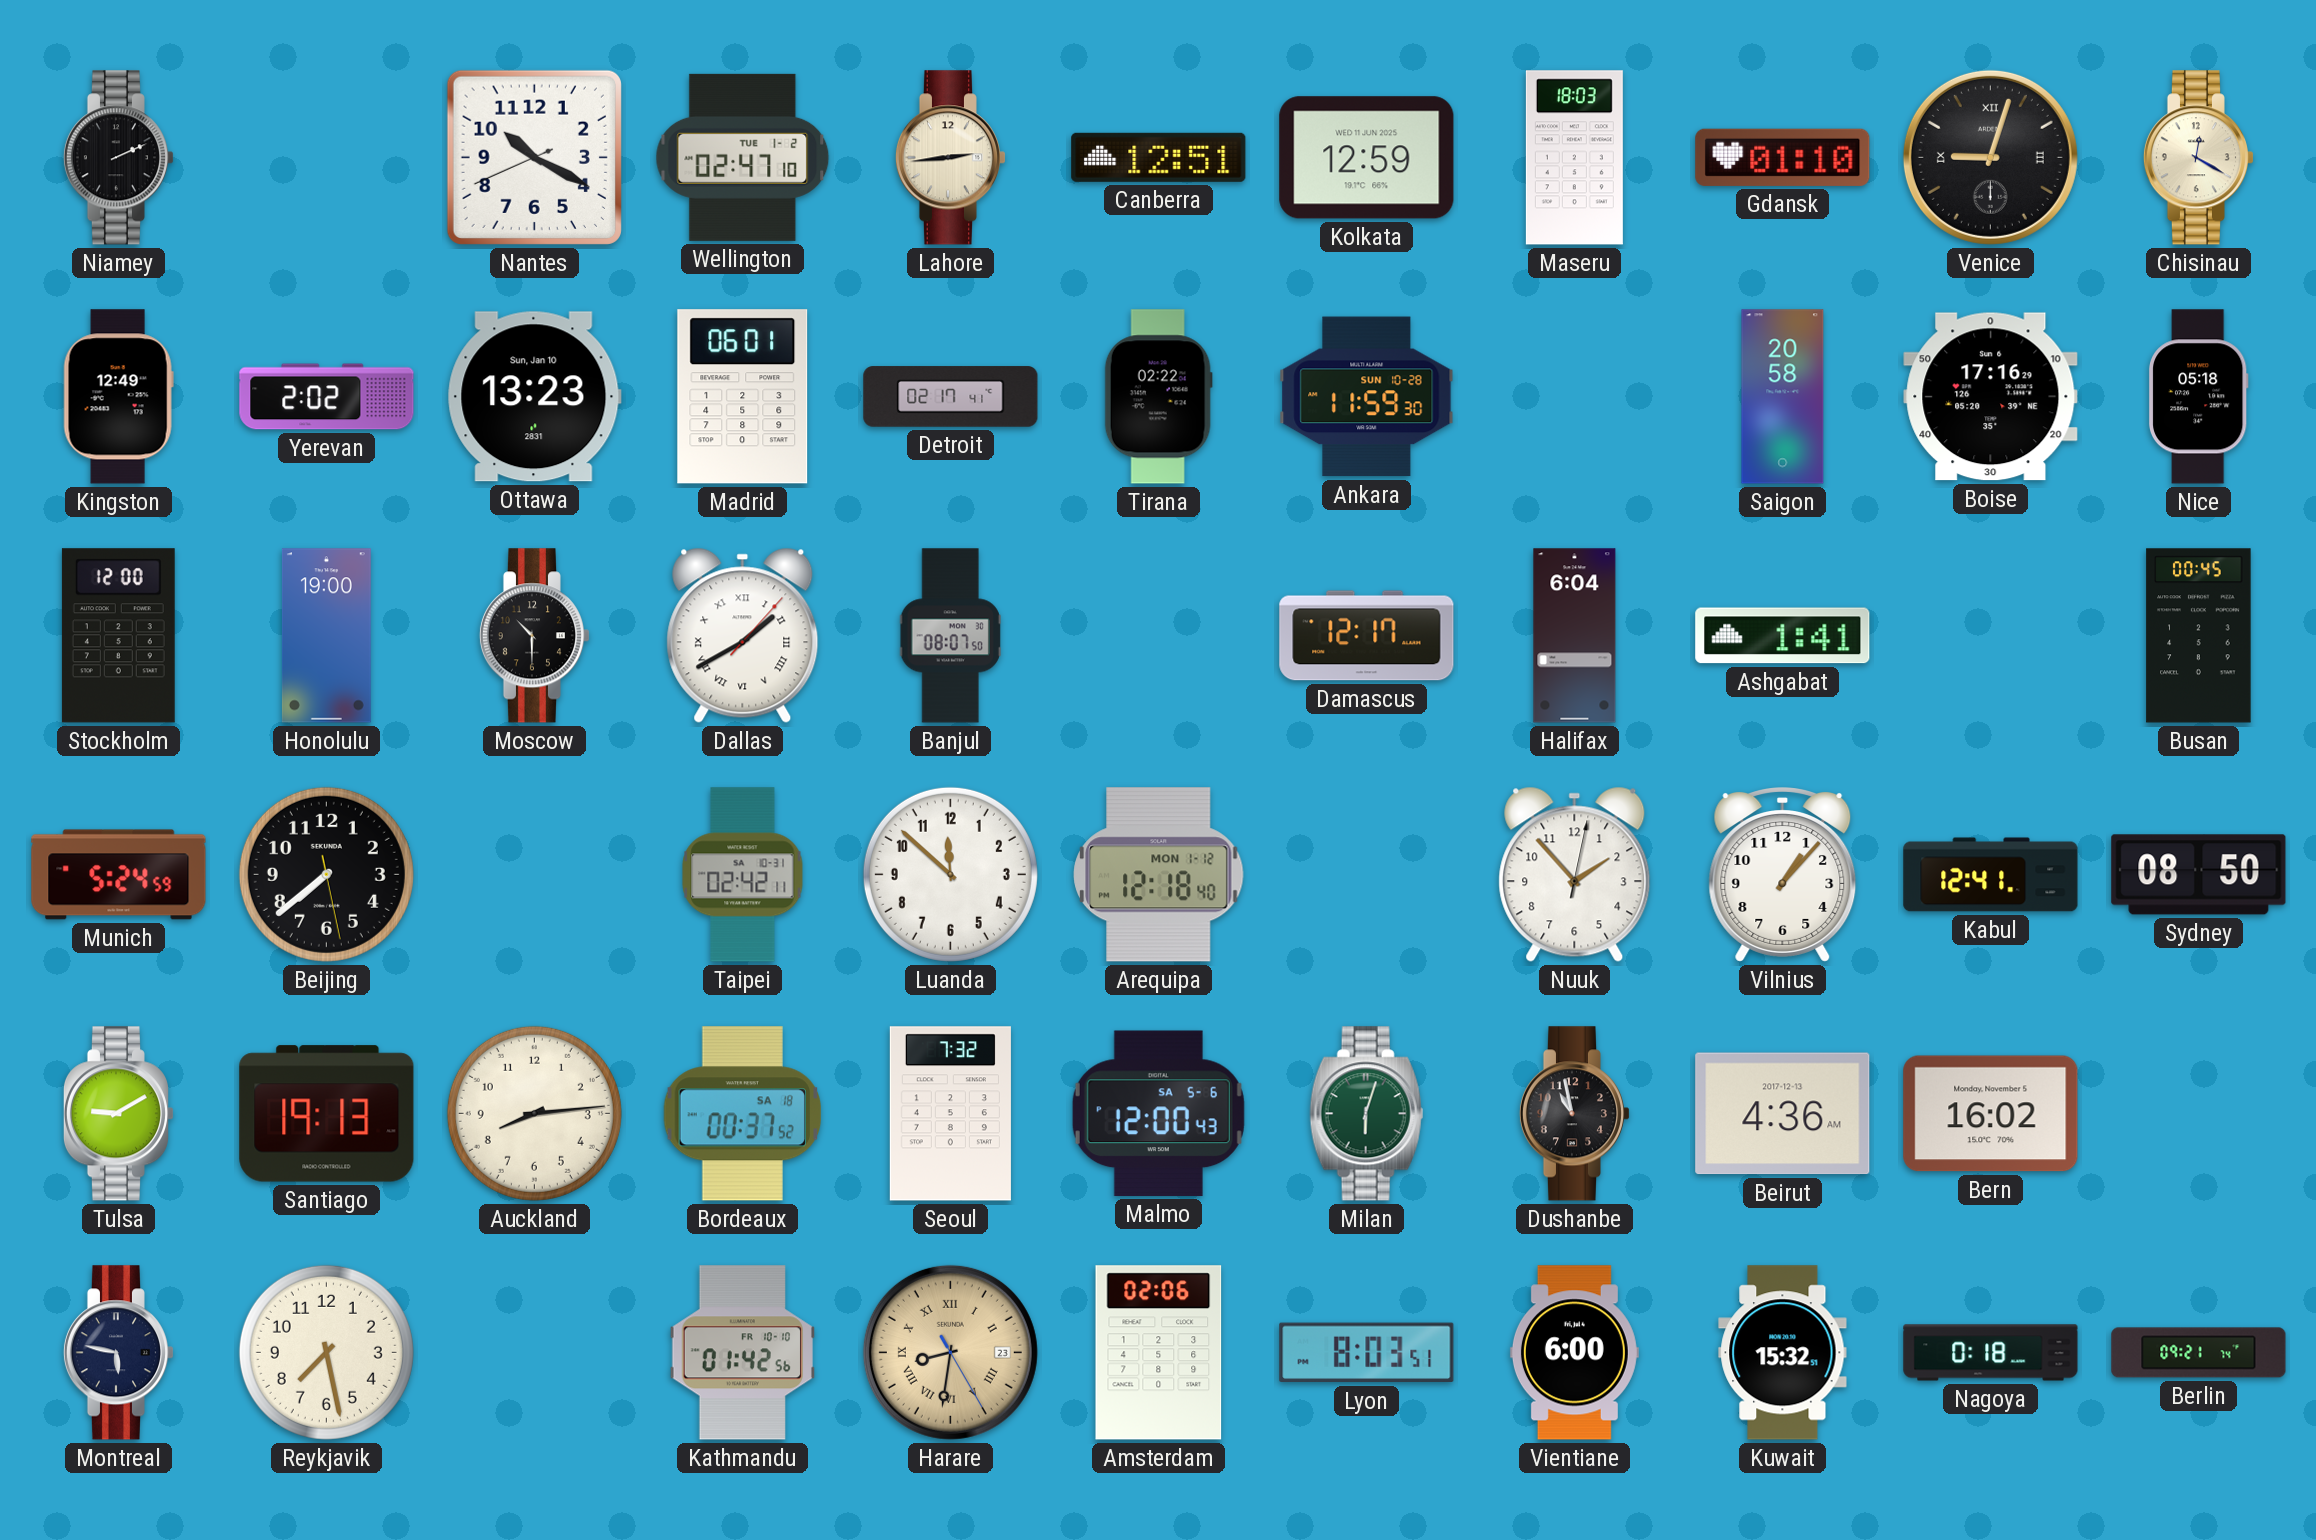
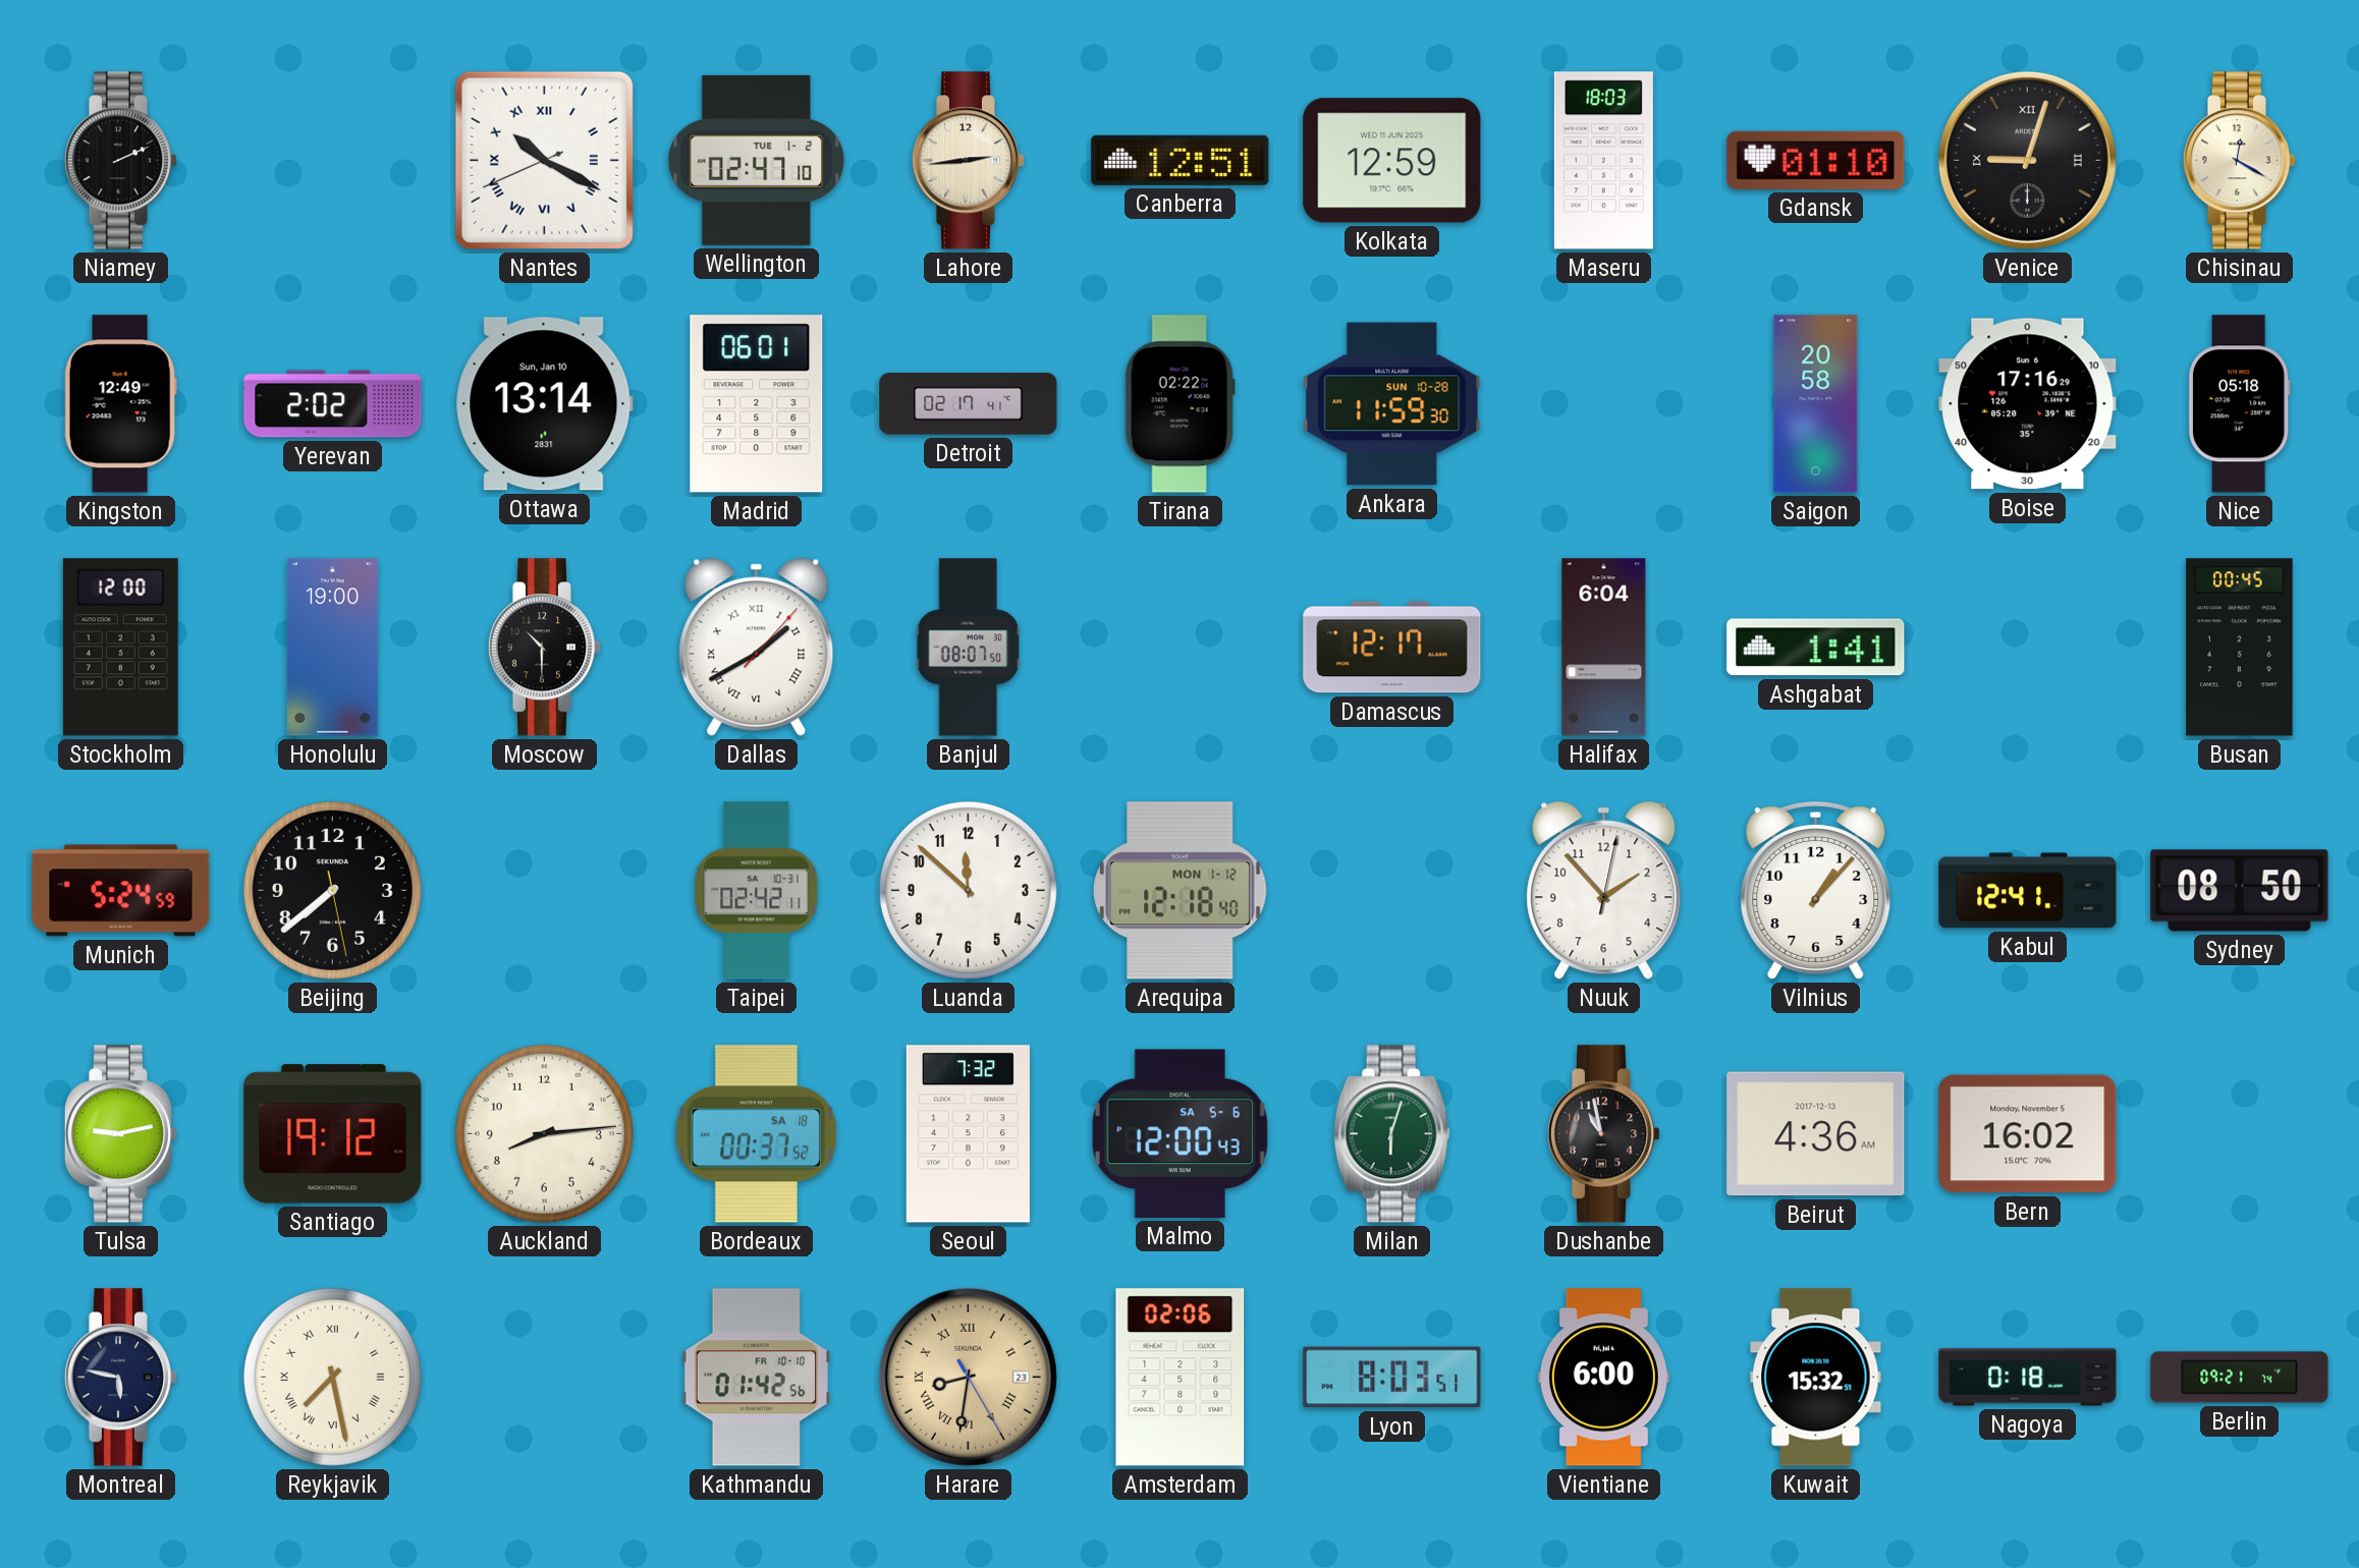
Nantes numerals: Arabic -> Roman (544, 160)
Ottawa: 13:23 -> 13:14 (544, 404)
Tulsa: 9:10 -> 9:13 (120, 1134)
Santiago: 19:13 -> 19:12 (333, 1134)
Reykjavik numerals: Arabic -> Roman (332, 1377)
